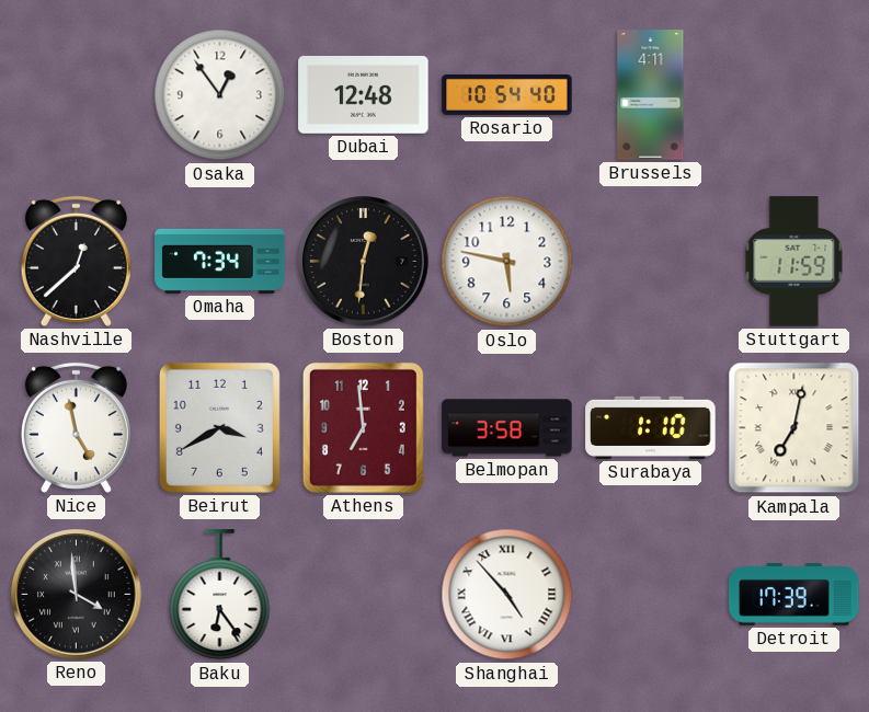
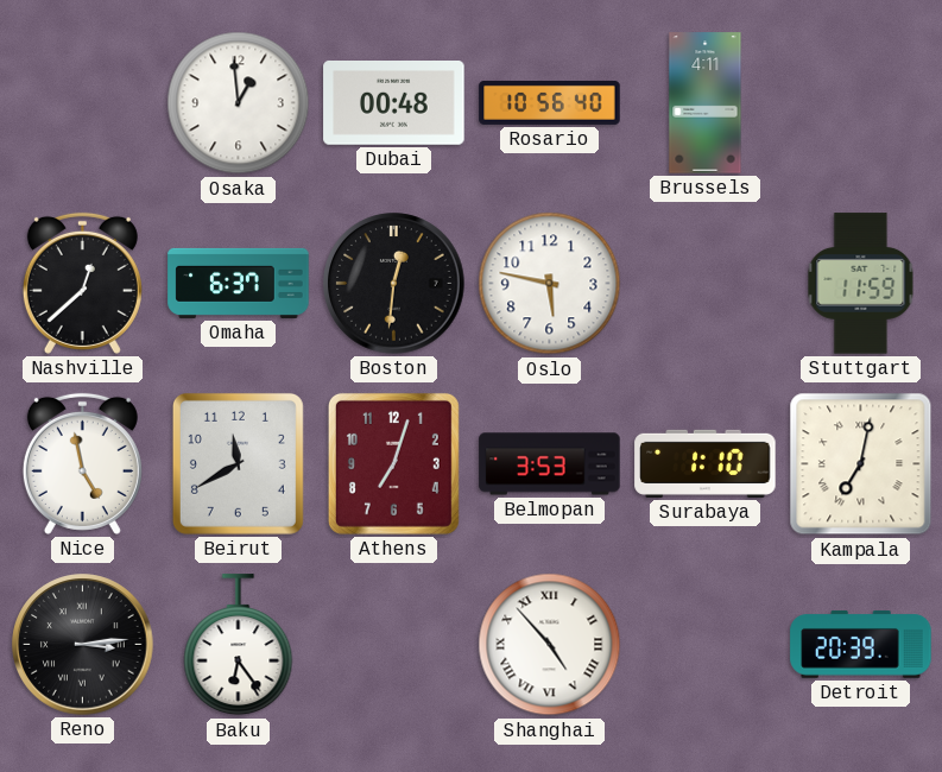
Osaka: 12:54 -> 12:59 (239, 103)
Dubai: 12:48 -> 00:48 (394, 103)
Rosario: 10:54 -> 10:56 (550, 102)
Omaha: 7:34 -> 6:37 (239, 283)
Beirut: 3:40 -> 11:40 (238, 463)
Athens: 6:59 -> 7:03 (393, 463)
Belmopan: 3:58 -> 3:53 (550, 464)
Reno: 3:59 -> 3:14 (83, 645)
Detroit: 17:39 -> 20:39 (861, 644)
